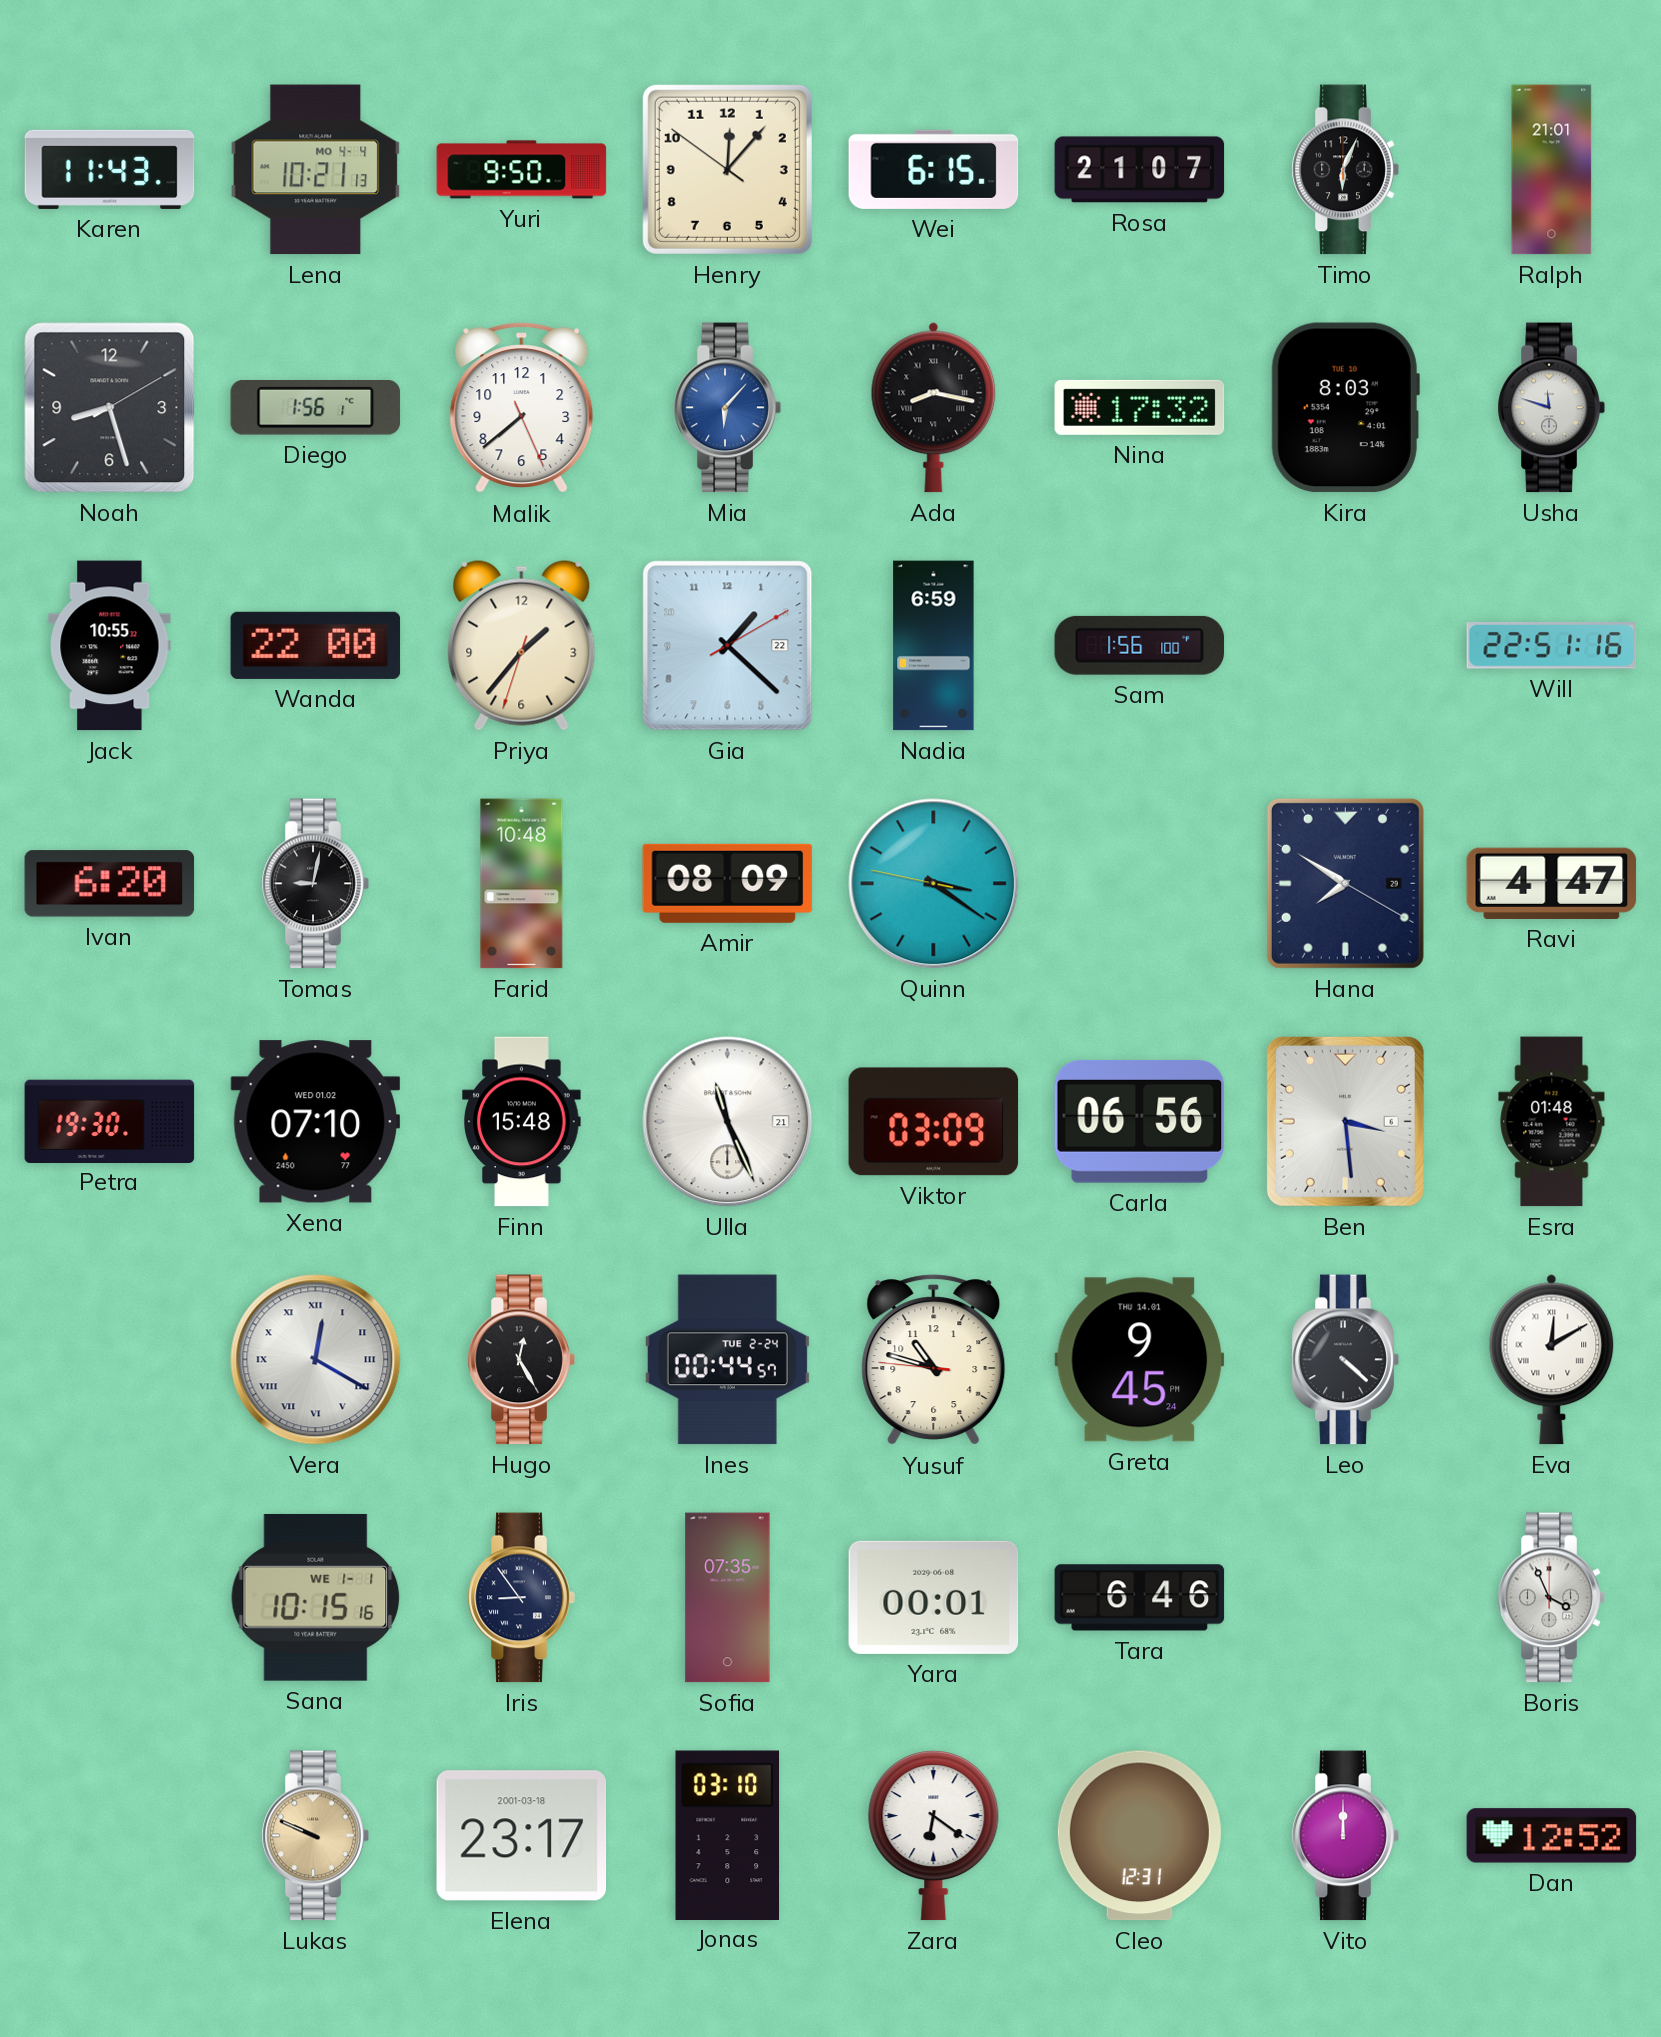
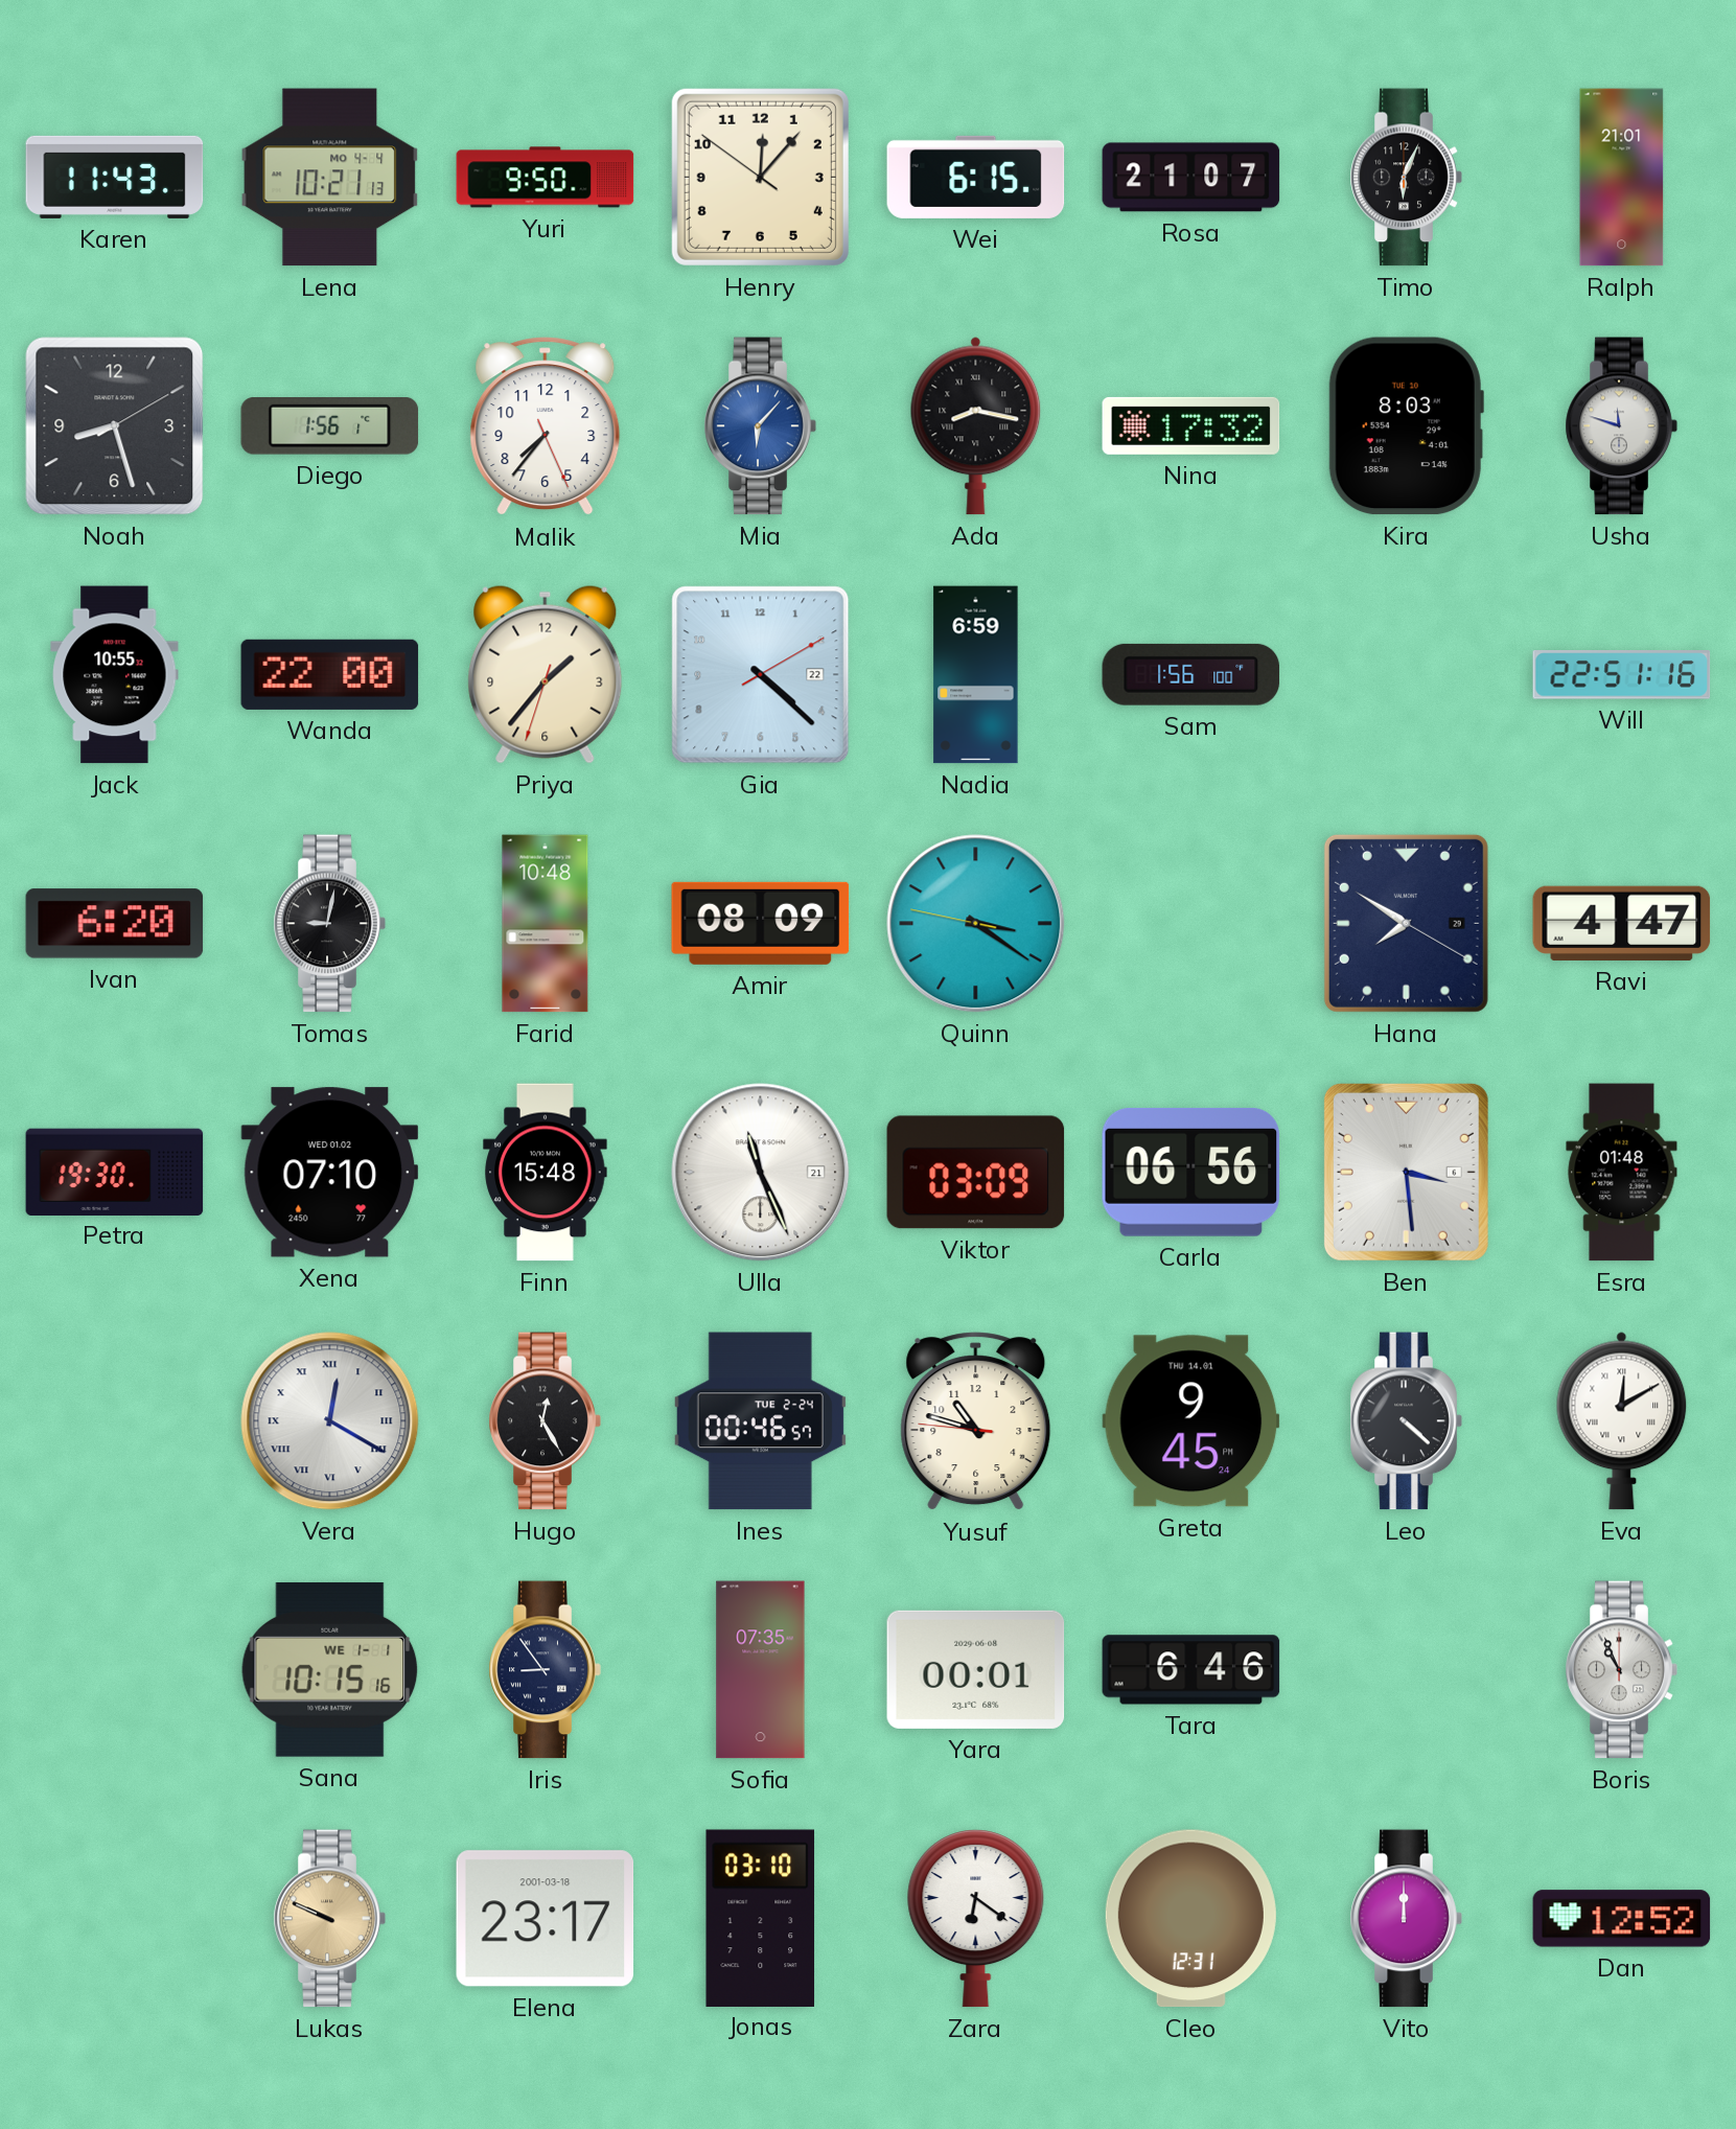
Malik: 7:38 -> 7:36 (546, 426)
Gia: 1:22 -> 4:22 (761, 675)
Ines: 00:44 -> 00:46 (760, 1421)
Boris: 3:56 -> 10:56 (1621, 1670)
